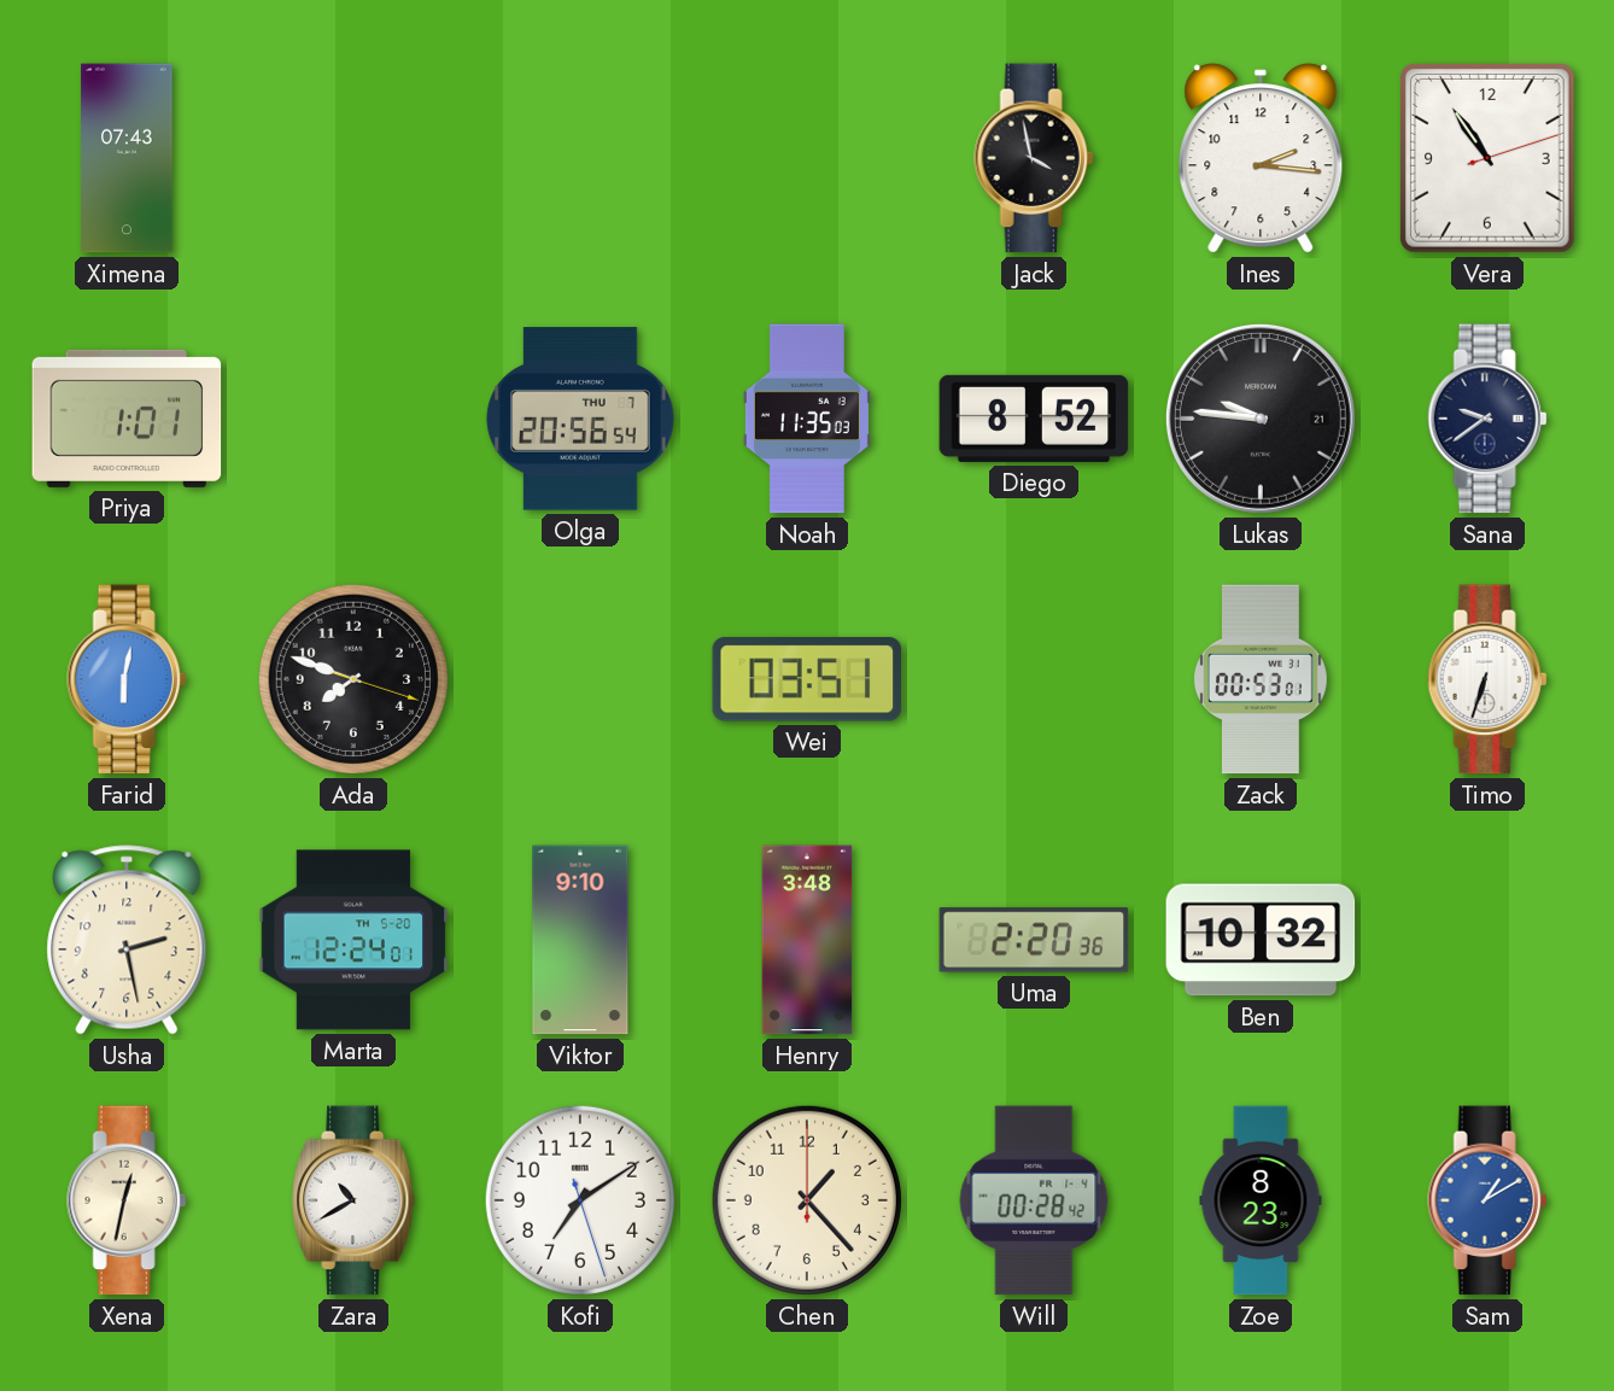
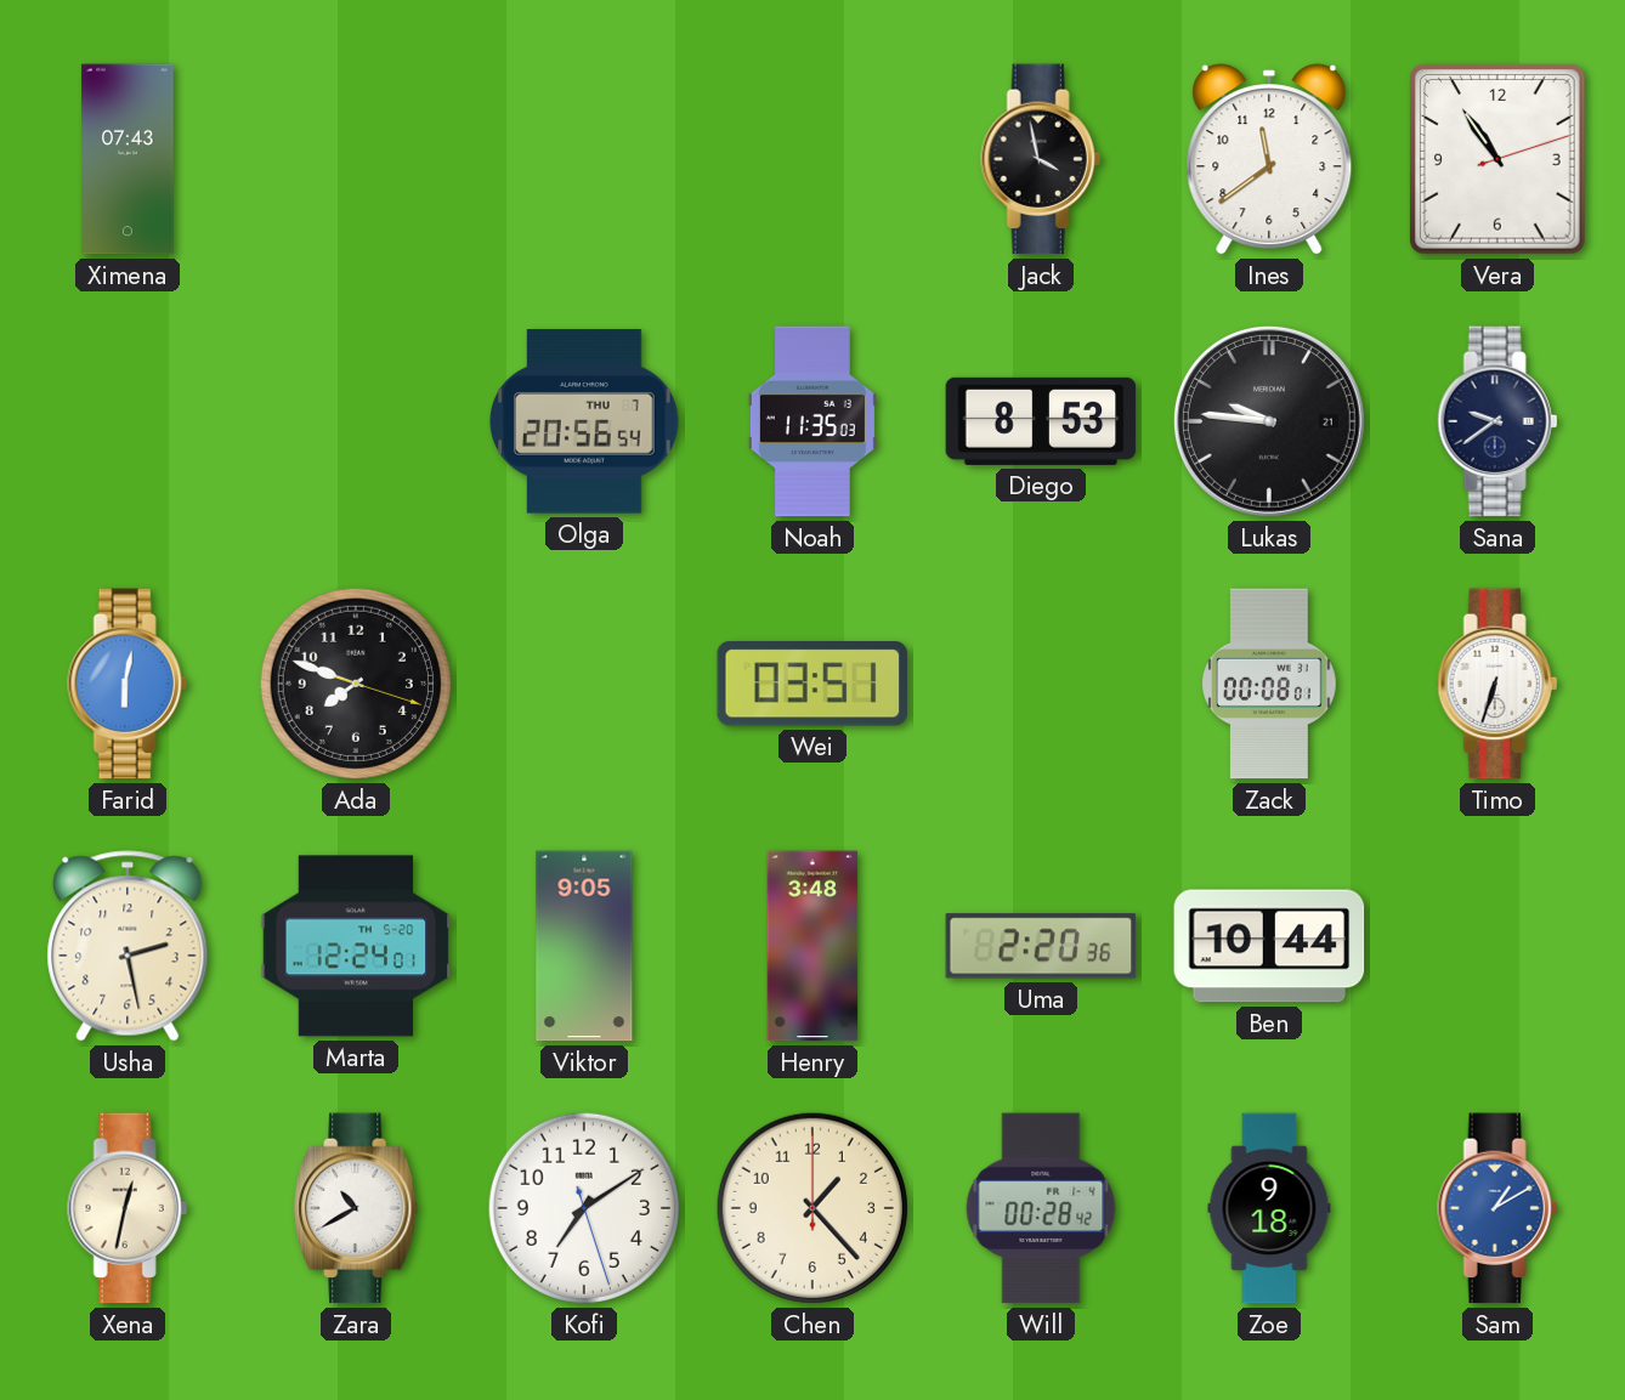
Ines: 2:16 -> 11:39 (1269, 159)
Priya: 1:01 -> none (127, 419)
Diego: 8:52 -> 8:53 (1041, 421)
Zack: 00:53 -> 00:08 (1269, 684)
Viktor: 9:10 -> 9:05 (584, 946)
Ben: 10:32 -> 10:44 (1269, 946)
Zoe: 8:23 -> 9:18 (1269, 1208)
